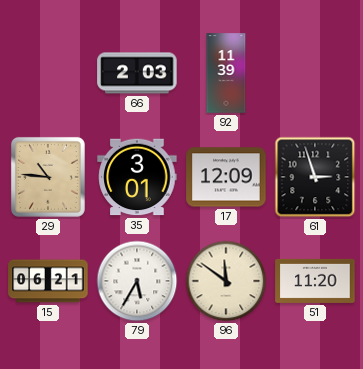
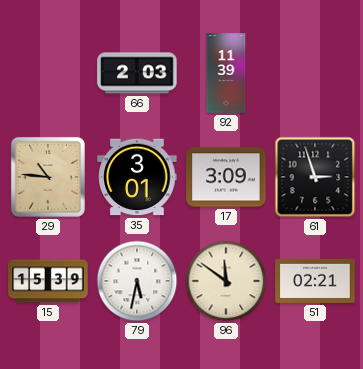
17: 12:09 -> 3:09 (226, 177)
15: 06:21 -> 15:39 (48, 281)
79: 5:35 -> 5:32 (137, 281)
51: 11:20 -> 02:21 (315, 281)
